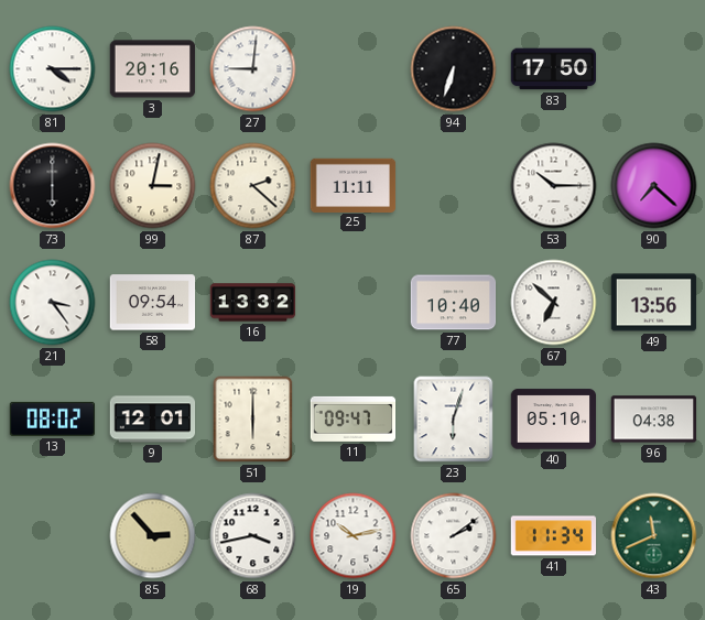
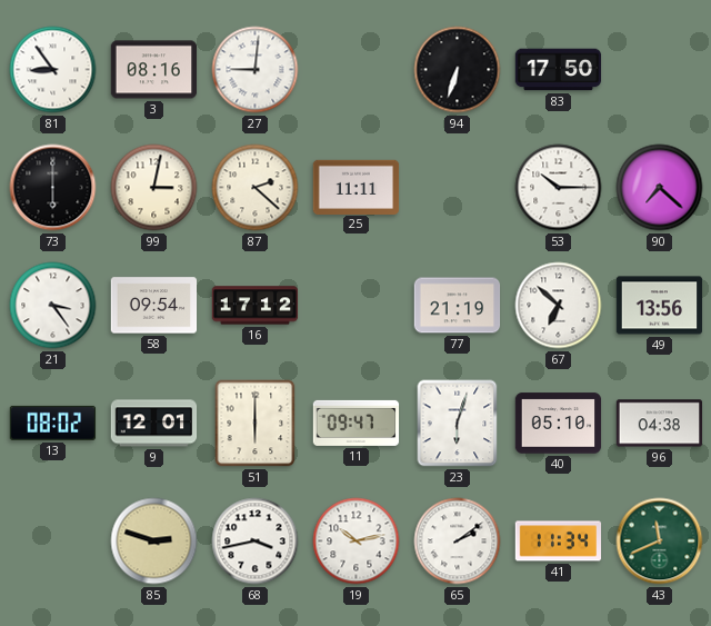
81: 4:15 -> 8:54 (53, 70)
3: 20:16 -> 08:16 (154, 70)
16: 13:32 -> 17:12 (256, 306)
77: 10:40 -> 21:19 (458, 306)
85: 2:53 -> 2:48 (154, 541)
